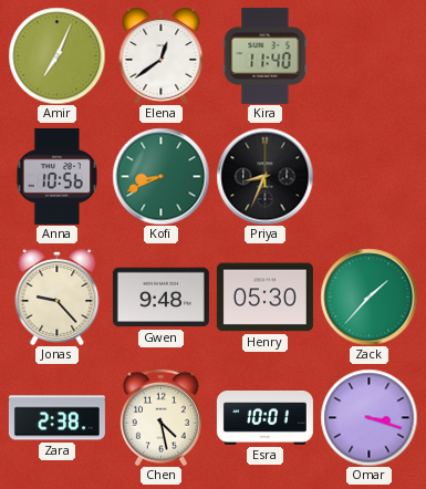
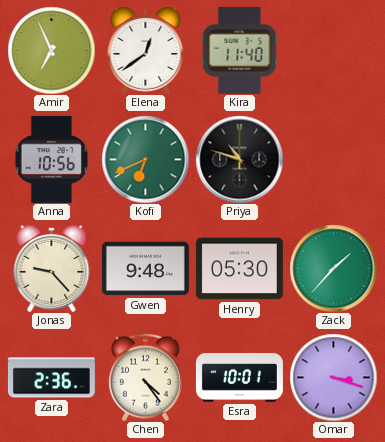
Amir: 7:04 -> 6:56 (51, 50)
Kofi: 8:41 -> 6:41 (145, 159)
Priya: 8:34 -> 10:48 (239, 159)
Zara: 2:38 -> 2:36 (51, 378)
Chen: 4:28 -> 4:24 (145, 377)
